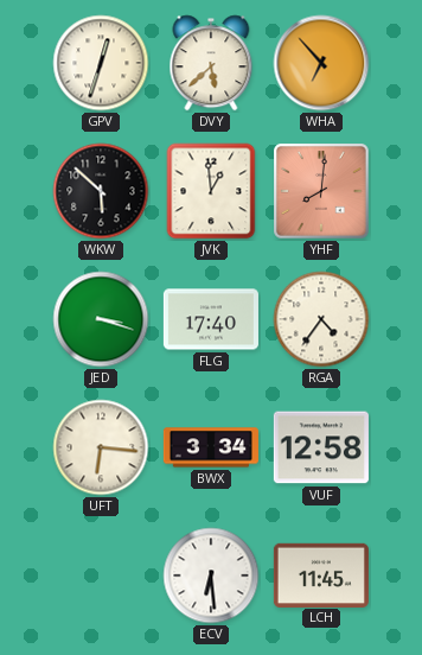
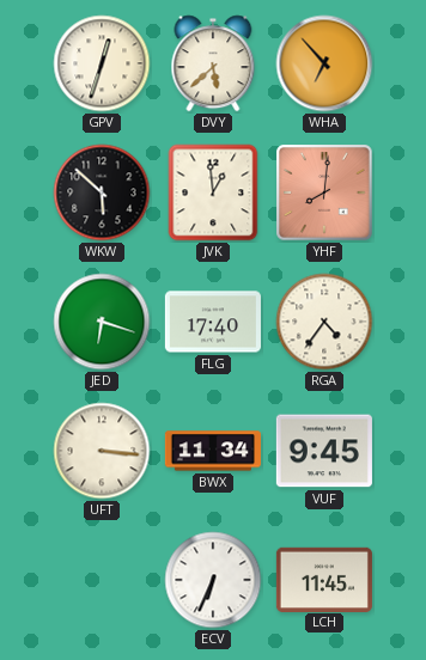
JED: 3:18 -> 6:18 (102, 322)
UFT: 6:16 -> 3:16 (102, 451)
BWX: 3:34 -> 11:34 (213, 451)
VUF: 12:58 -> 9:45 (324, 451)
ECV: 6:29 -> 6:34 (213, 580)
